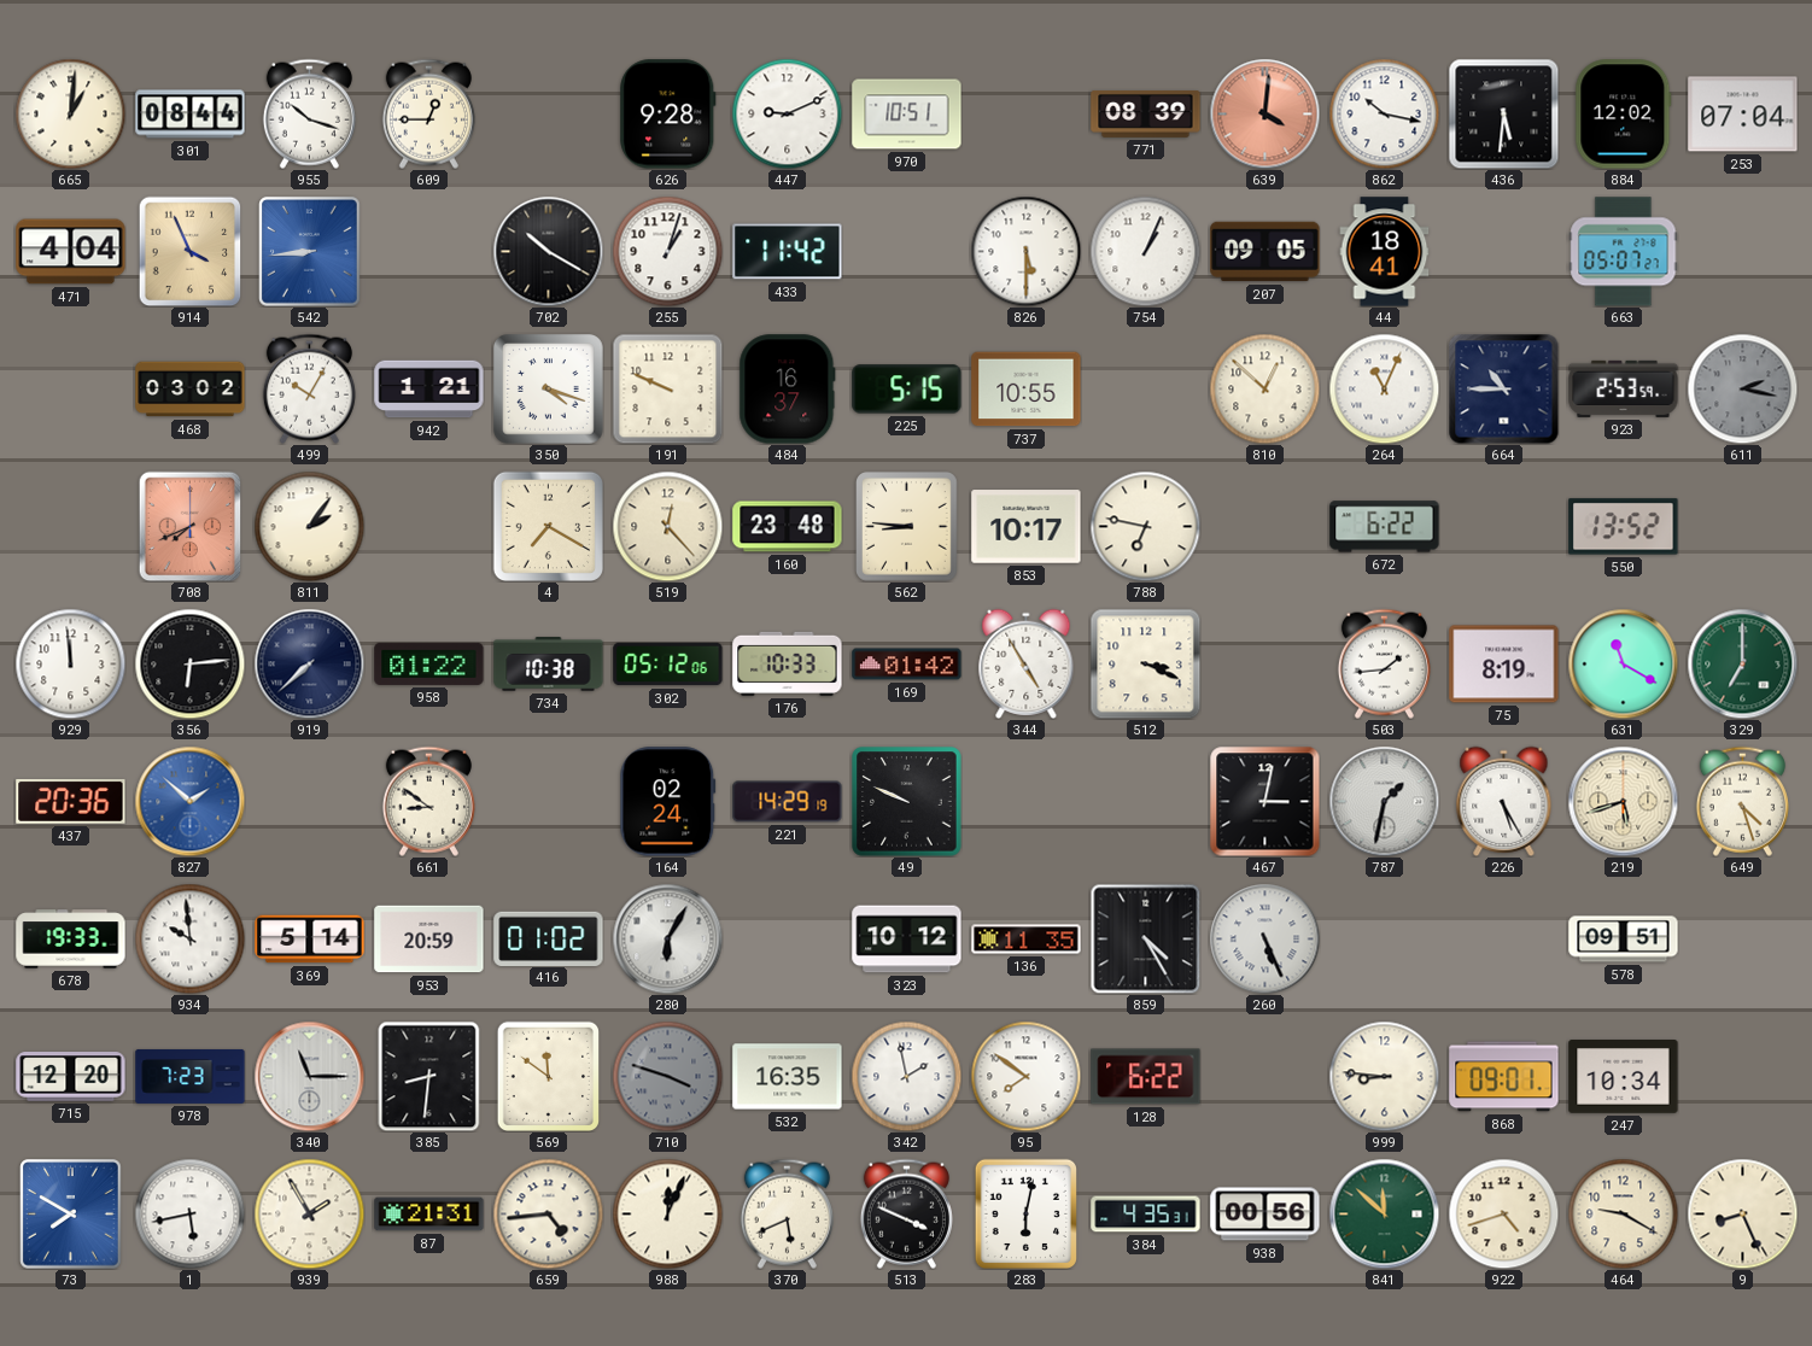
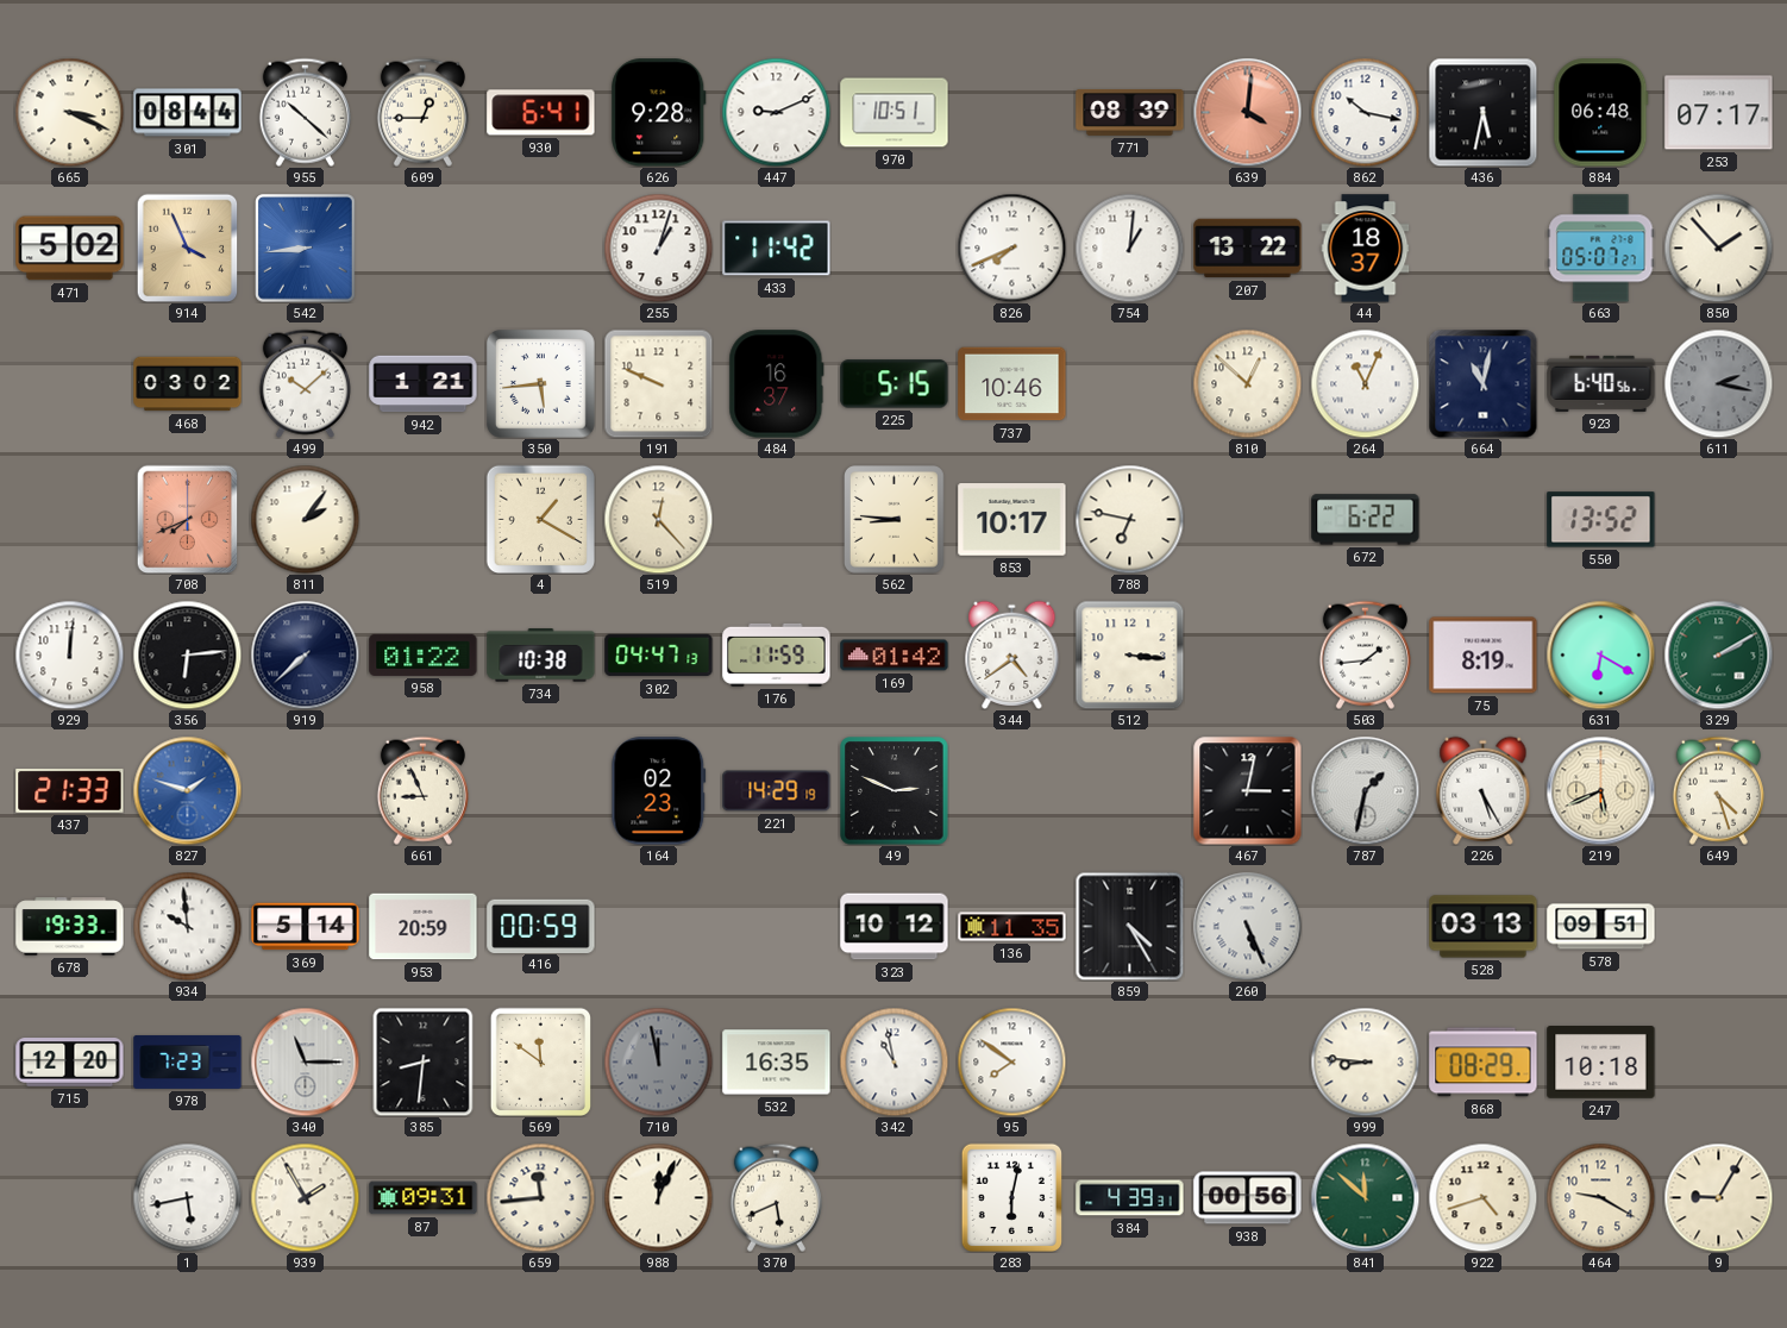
665: 1:01 -> 3:19 (69, 112)
955: 10:18 -> 10:22 (305, 112)
930: none -> 6:41 (541, 113)
436: 5:31 -> 5:32 (1482, 112)
884: 12:02 -> 06:48 (1601, 113)
253: 07:04 -> 07:17 (1719, 113)
471: 4:04 -> 5:02 (70, 249)
702: 10:20 -> none (548, 251)
826: 5:30 -> 7:41 (1011, 248)
754: 1:04 -> 1:01 (1129, 248)
207: 09:05 -> 13:22 (1248, 249)
44: 18:41 -> 18:37 (1366, 249)
850: none -> 1:53 (1718, 248)
499: 10:05 -> 10:08 (305, 383)
350: 4:18 -> 5:44 (541, 384)
737: 10:55 -> 10:46 (1012, 384)
664: 10:45 -> 11:02 (1482, 383)
923: 2:53 -> 6:40 (1601, 383)
4: 7:20 -> 1:20 (540, 519)
160: 23:48 -> none (788, 527)
929: 11:59 -> 12:01 (69, 654)
302: 05:12 -> 04:47 (659, 656)
176: 10:33 -> 11:59 (777, 654)
344: 4:55 -> 4:39 (1012, 654)
512: 3:19 -> 3:16 (1129, 654)
631: 11:20 -> 6:20 (1600, 654)
329: 7:00 -> 2:10 (1718, 654)
437: 20:36 -> 21:33 (70, 791)
827: 1:52 -> 1:48 (187, 790)
661: 8:51 -> 8:56 (422, 790)
164: 02:24 -> 02:23 (659, 791)
49: 9:49 -> 2:49 (895, 791)
219: 5:42 -> 5:41 (1600, 790)
416: 01:02 -> 00:59 (541, 926)
280: 6:05 -> none (667, 938)
528: none -> 03:13 (1484, 927)
710: 3:48 -> 11:58 (658, 1061)
342: 1:58 -> 10:58 (893, 1061)
128: 6:22 -> none (1146, 1077)
868: 09:01 -> 08:29 (1484, 1063)
247: 10:34 -> 10:18 (1601, 1063)
73: 7:50 -> none (71, 1215)
87: 21:31 -> 09:31 (424, 1198)
659: 4:44 -> 11:44 (540, 1197)
513: 3:49 -> none (906, 1213)
384: 4:35 -> 4:39 (1130, 1198)
9: 8:26 -> 9:05 (1718, 1197)
